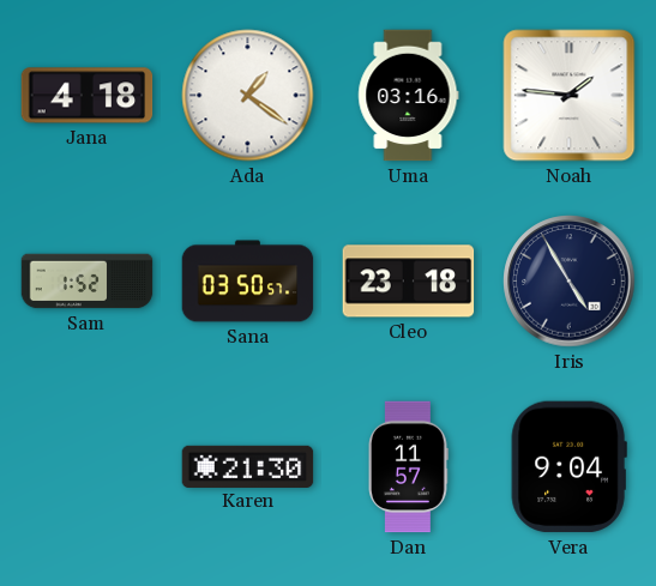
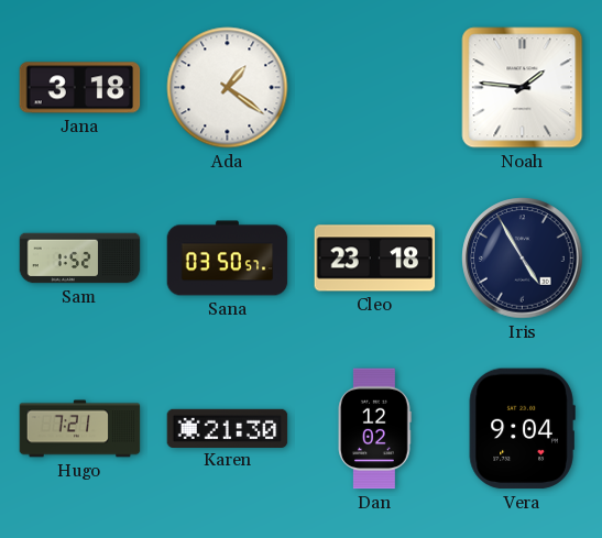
Jana: 4:18 -> 3:18 (80, 88)
Uma: 03:16 -> none (409, 96)
Hugo: none -> 7:21 (80, 429)
Dan: 11:57 -> 12:02 (374, 429)
